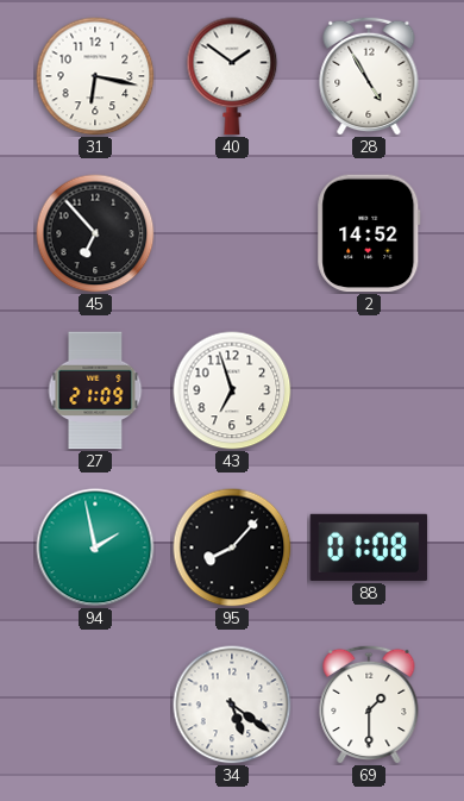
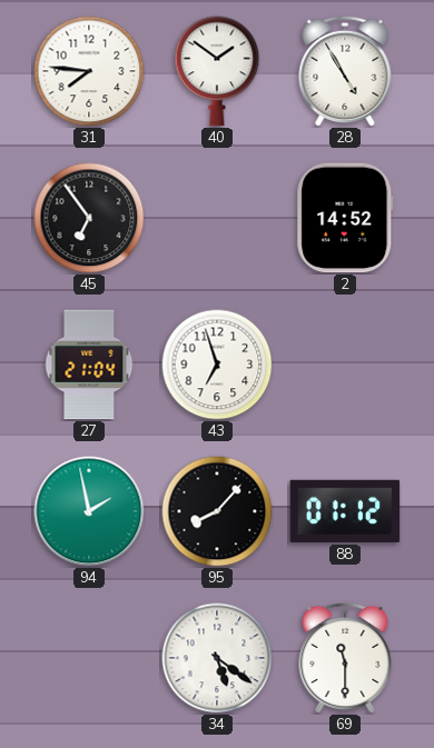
31: 6:17 -> 7:46 (89, 71)
45: 6:53 -> 6:54 (89, 218)
27: 21:09 -> 21:04 (89, 365)
88: 01:08 -> 01:12 (345, 511)
69: 1:30 -> 11:30 (345, 658)
